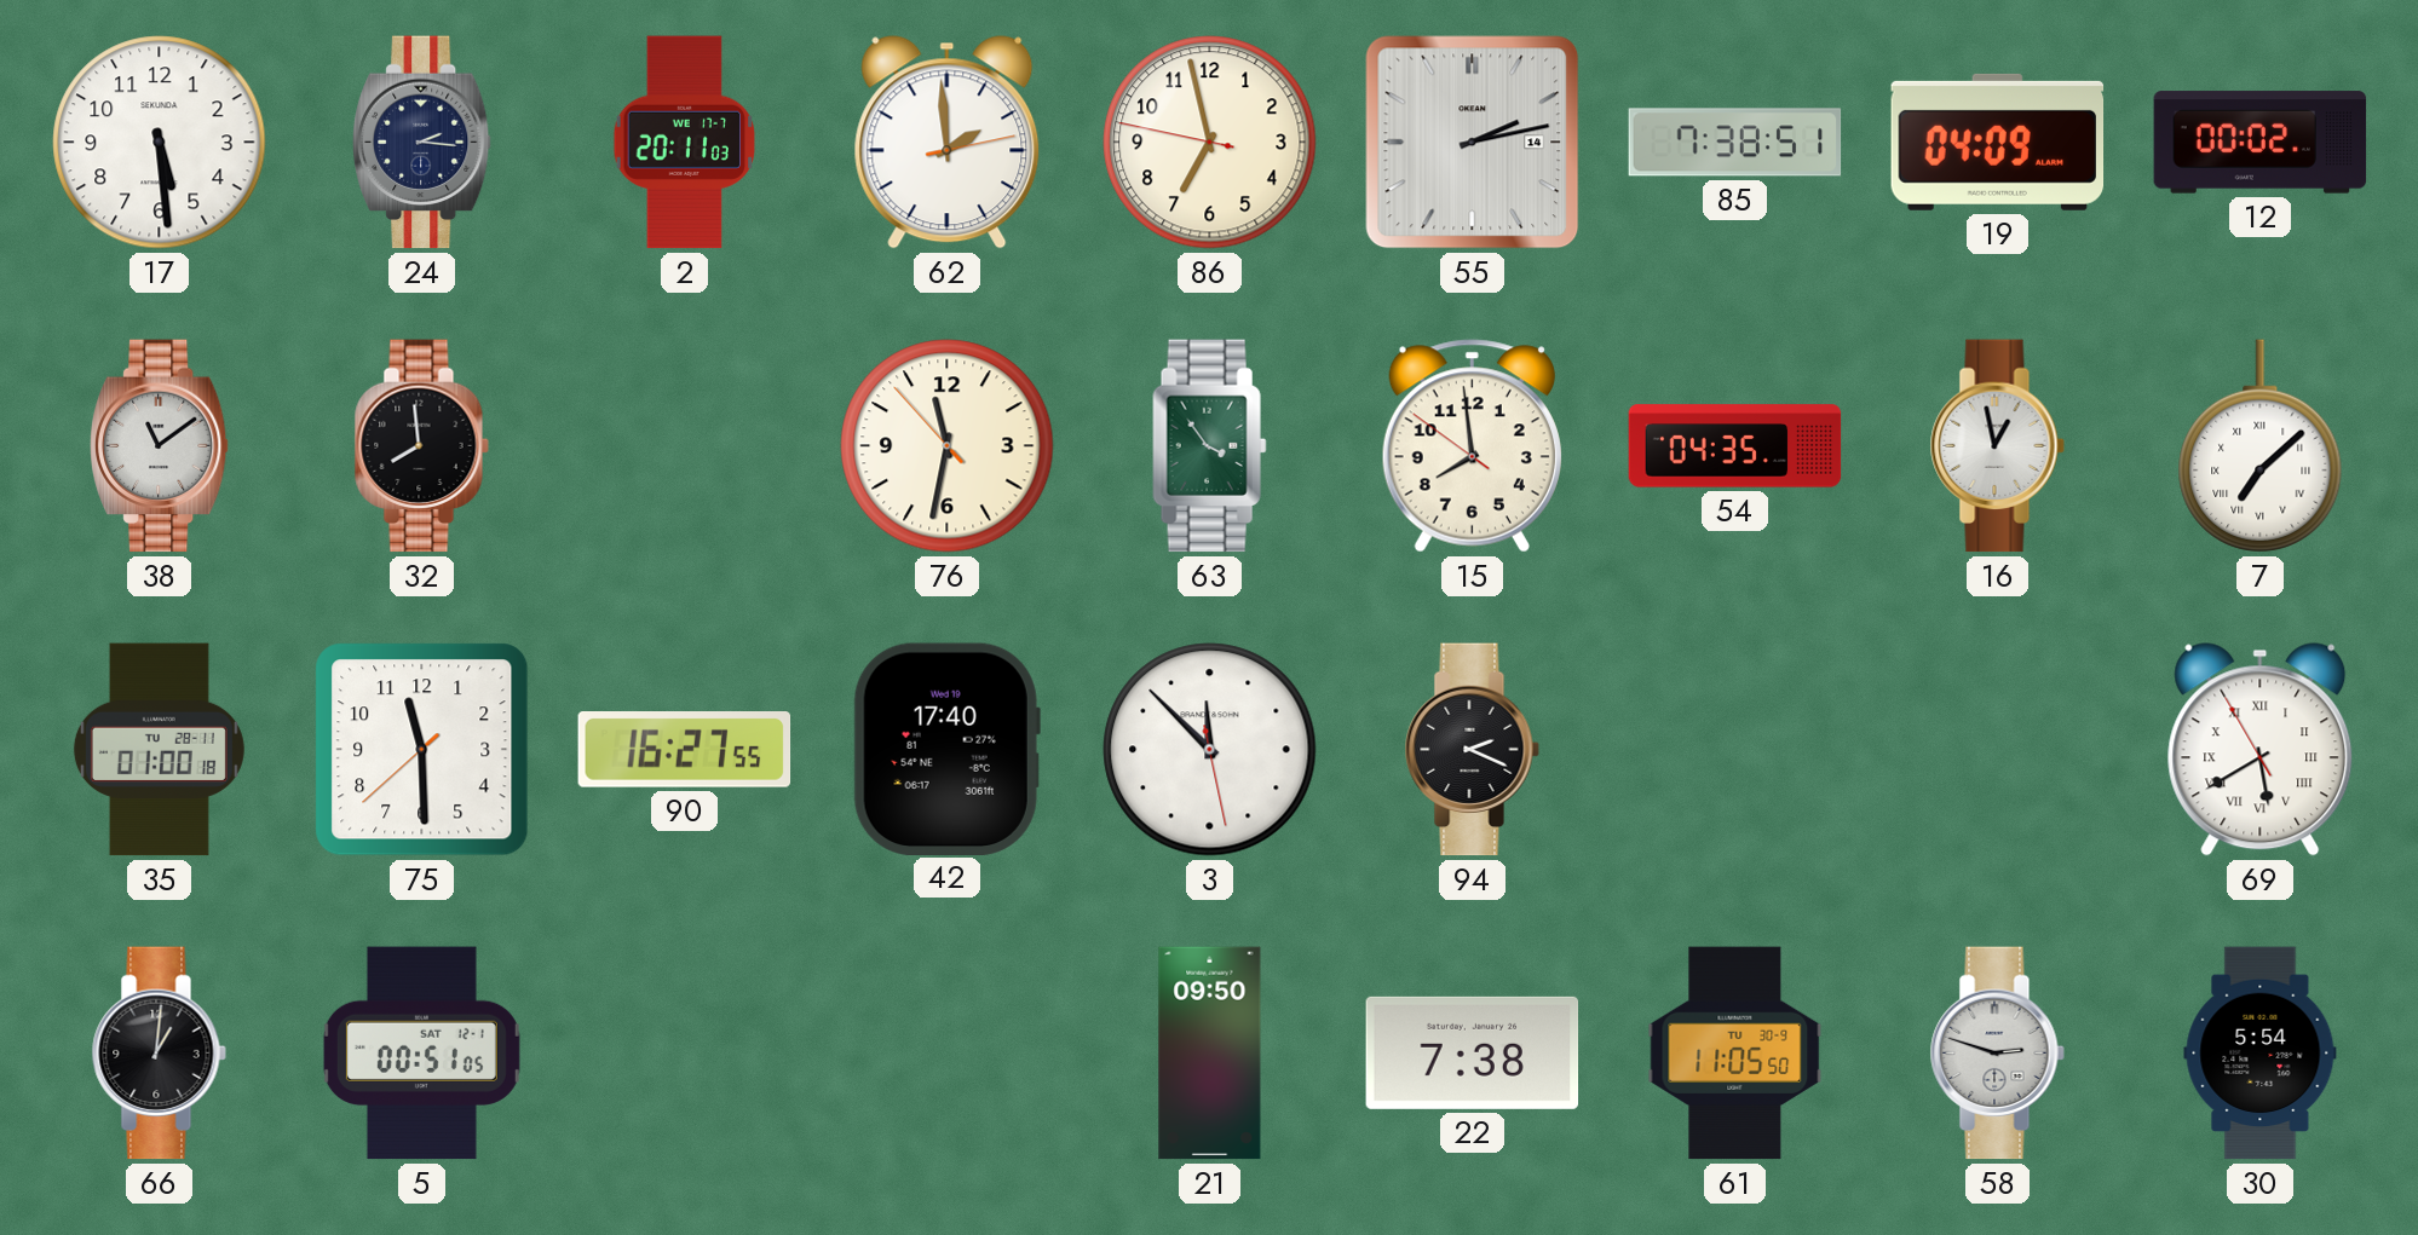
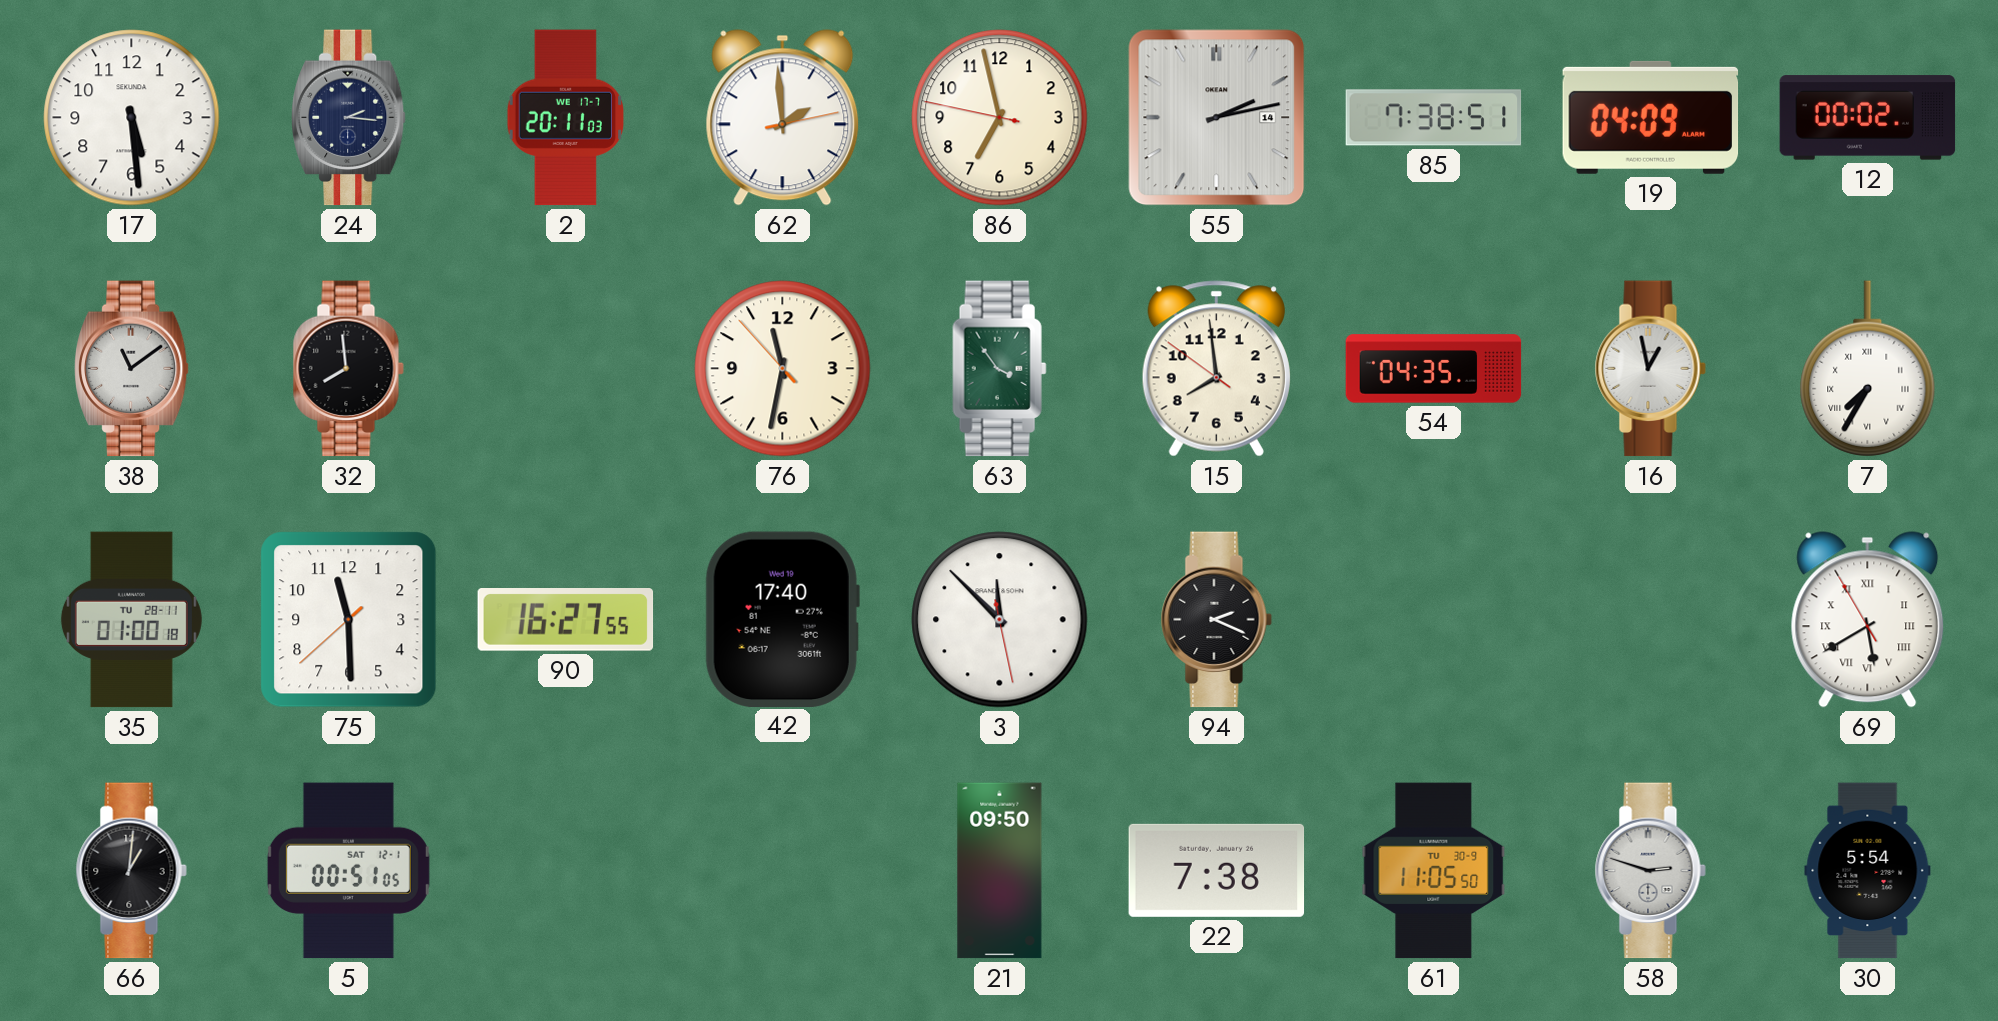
7: 7:08 -> 7:35 (1868, 369)
